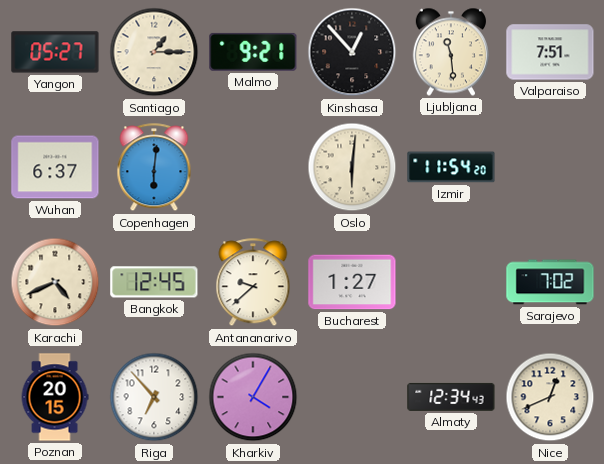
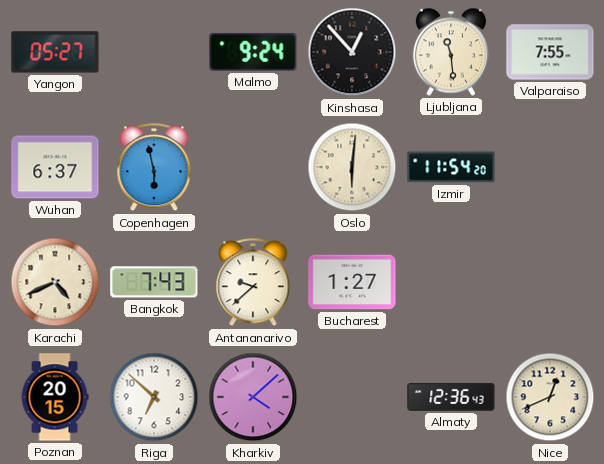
Santiago: 1:15 -> none (154, 52)
Malmo: 9:21 -> 9:24 (253, 52)
Valparaiso: 7:51 -> 7:55 (550, 52)
Copenhagen: 6:01 -> 5:58 (154, 168)
Bangkok: 12:45 -> 7:43 (154, 282)
Sarajevo: 7:02 -> none (550, 282)
Riga: 6:53 -> 6:52 (154, 397)
Kharkiv: 4:05 -> 4:08 (253, 397)
Almaty: 12:34 -> 12:36 (451, 397)
